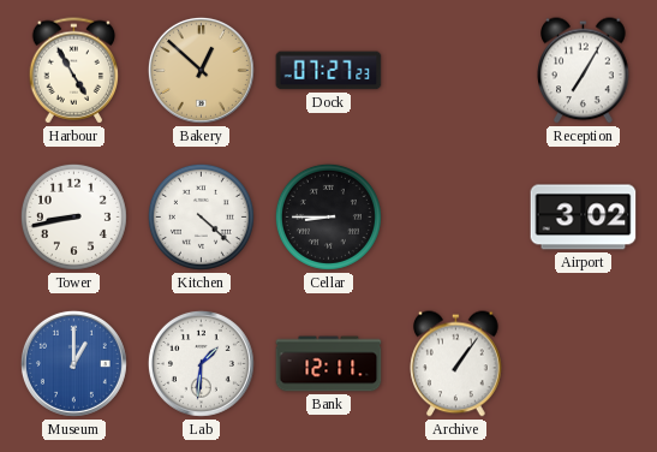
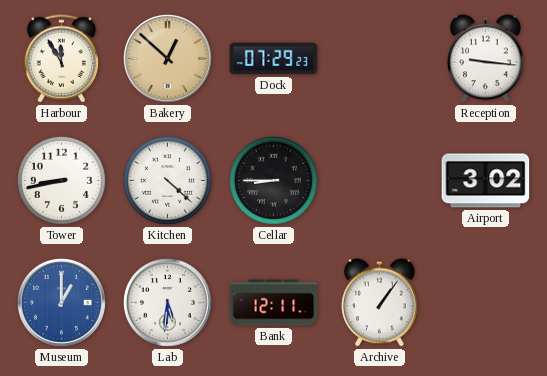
Harbour: 4:55 -> 11:55 (62, 59)
Dock: 07:27 -> 07:29 (274, 59)
Reception: 7:05 -> 9:16 (486, 59)
Lab: 1:31 -> 5:31 (167, 302)
